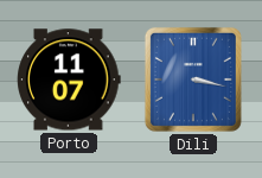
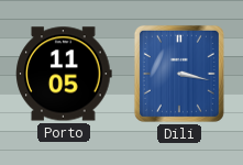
Porto: 11:07 -> 11:05 (64, 74)
